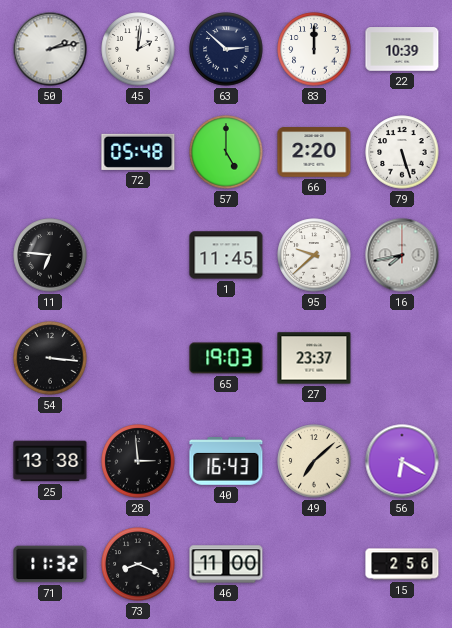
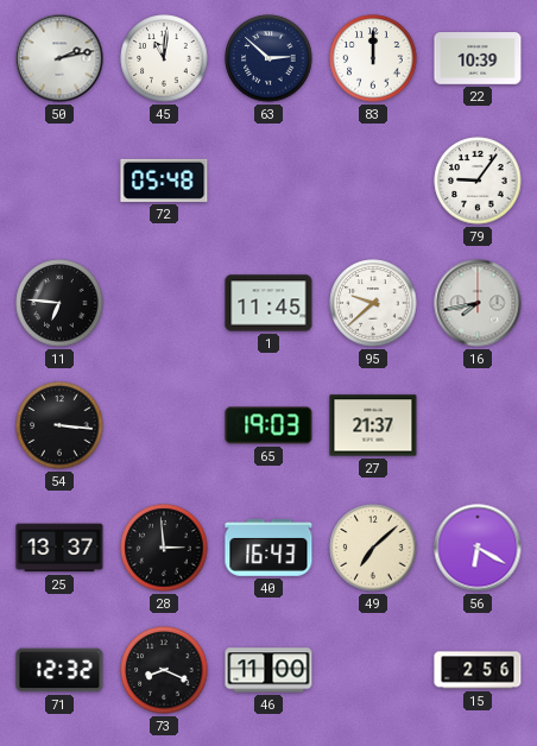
45: 2:01 -> 11:01 (164, 58)
57: 5:00 -> none (226, 152)
66: 2:20 -> none (314, 152)
79: 5:27 -> 9:06 (478, 181)
27: 23:37 -> 21:37 (373, 425)
25: 13:38 -> 13:37 (59, 548)
71: 11:32 -> 12:32 (59, 670)
